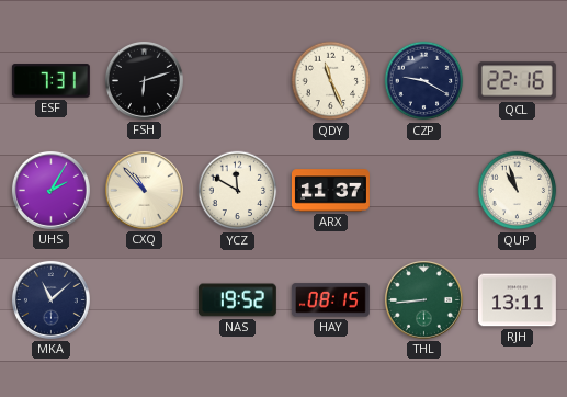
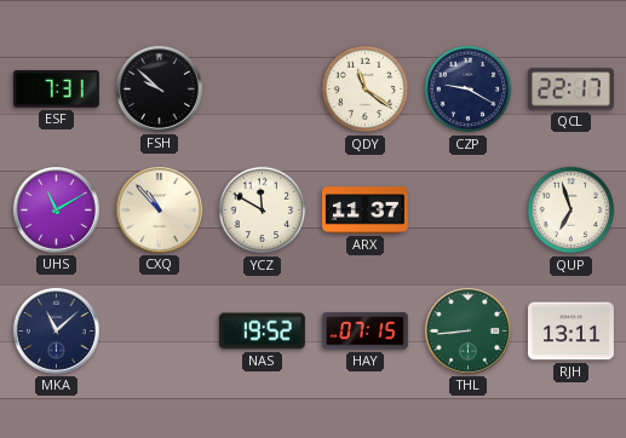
FSH: 6:12 -> 9:52 (159, 88)
QDY: 11:26 -> 11:21 (366, 90)
QCL: 22:16 -> 22:17 (570, 90)
UHS: 2:05 -> 11:10 (56, 209)
QUP: 10:57 -> 6:57 (572, 211)
HAY: 08:15 -> 07:15 (364, 332)
